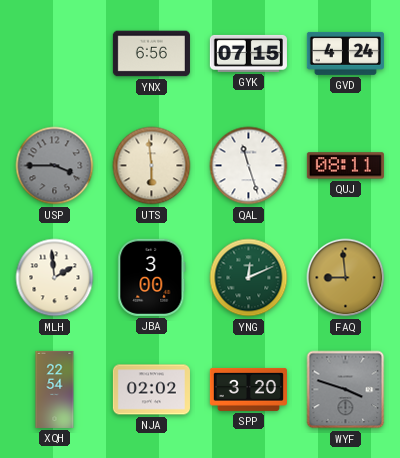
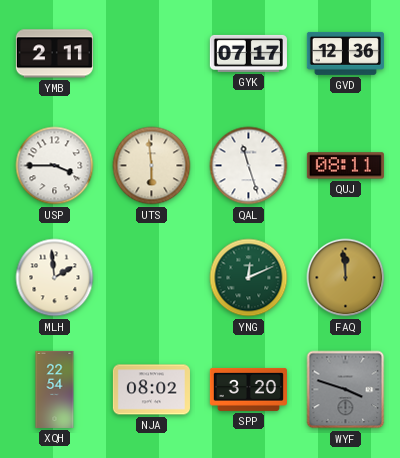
YMB: none -> 2:11 (54, 54)
YNX: 6:56 -> none (151, 54)
GYK: 07:15 -> 07:17 (248, 53)
GVD: 4:24 -> 12:36 (345, 53)
USP dial: grey -> white (55, 166)
JBA: 3:00 -> none (152, 277)
FAQ: 8:59 -> 11:59 (346, 278)
NJA: 02:02 -> 08:02 (151, 390)
